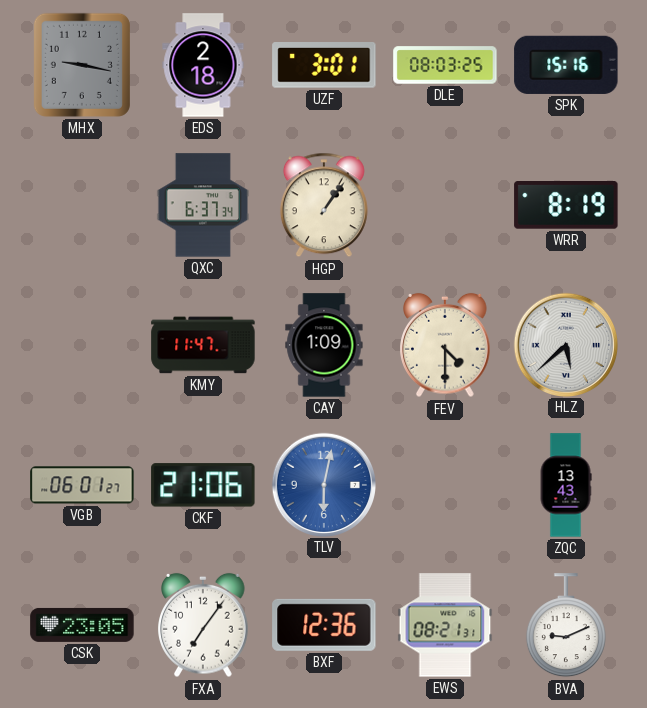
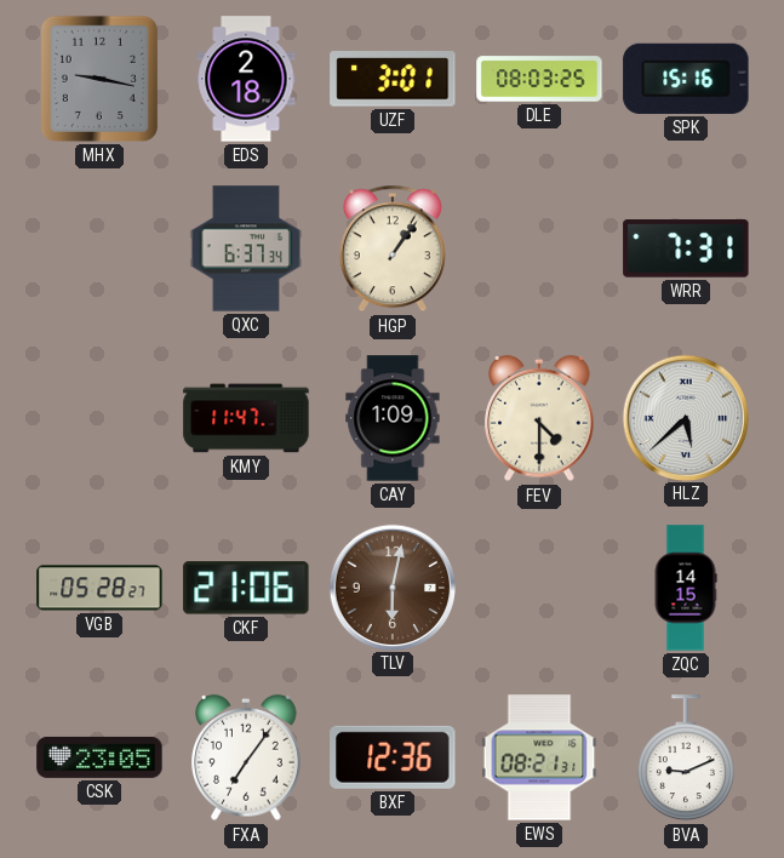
WRR: 8:19 -> 7:31 (686, 250)
VGB: 06:01 -> 05:28 (99, 588)
TLV dial: blue -> brown (391, 587)
ZQC: 13:43 -> 14:15 (686, 588)
